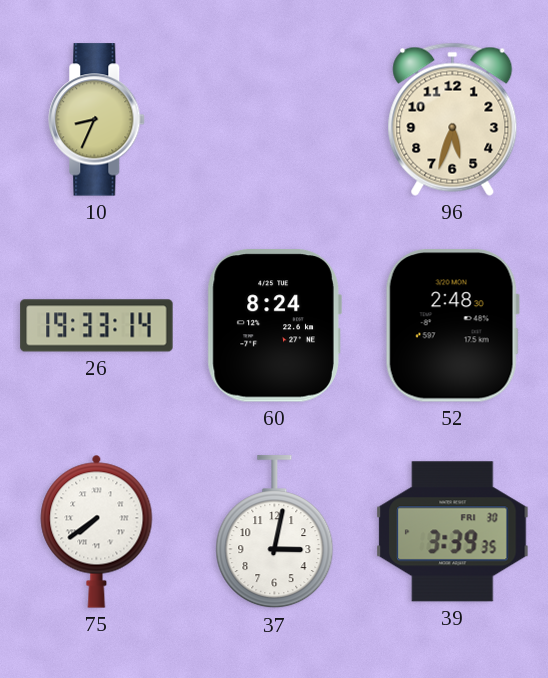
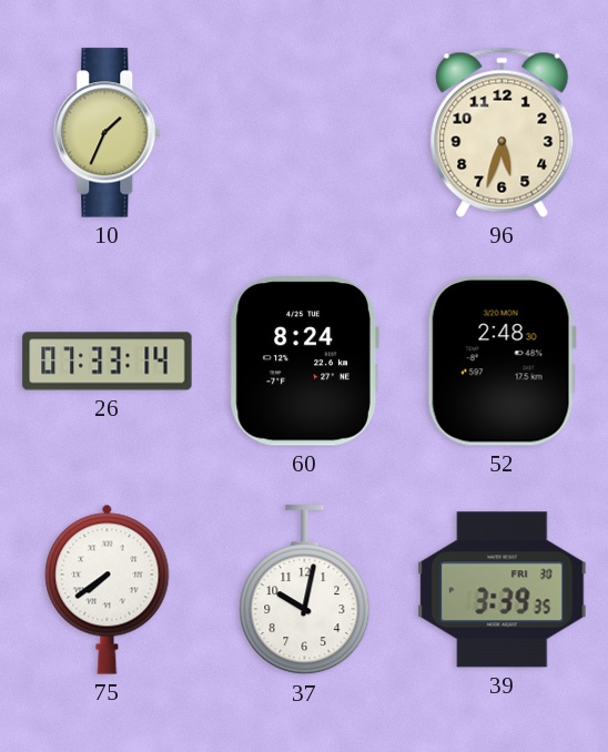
10: 8:34 -> 1:34 (108, 133)
26: 19:33 -> 07:33 (108, 362)
37: 3:02 -> 10:02 (305, 590)
